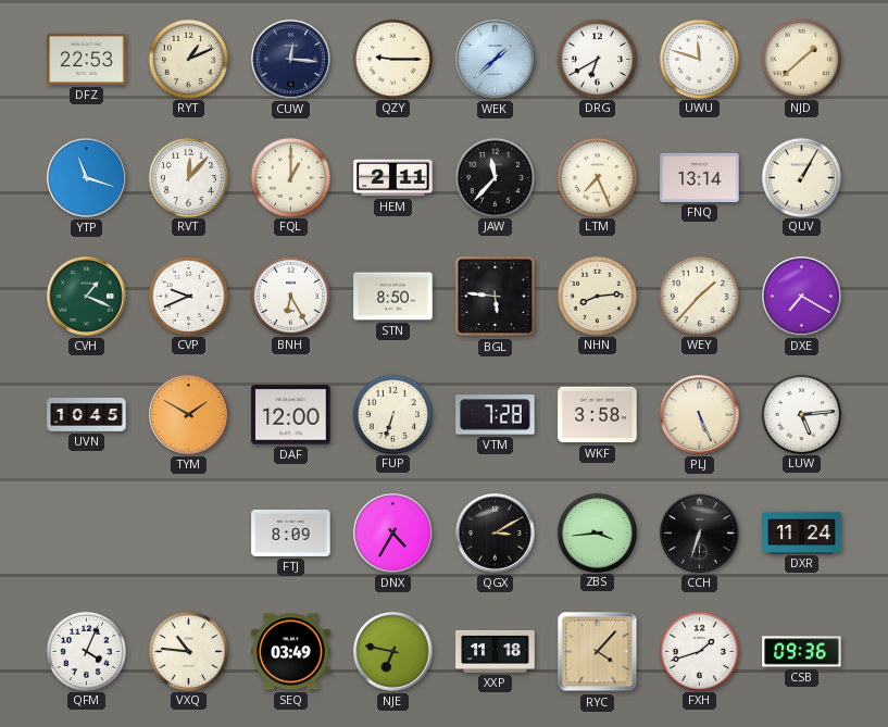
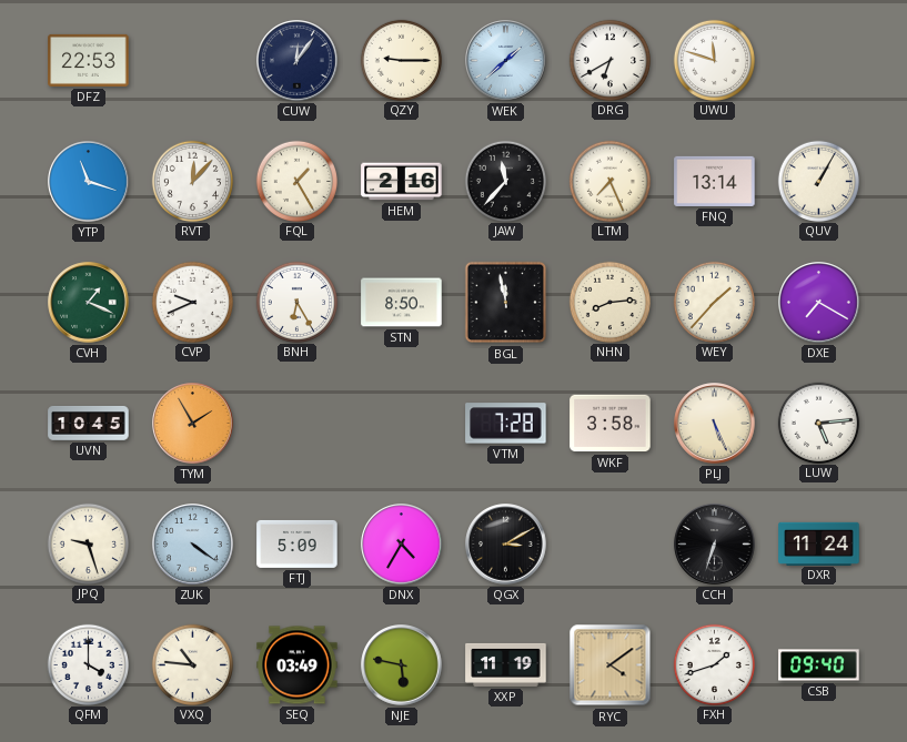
RYT: 1:11 -> none (188, 59)
CUW: 12:16 -> 12:06 (298, 61)
NJD: 1:38 -> none (801, 59)
FQL: 1:00 -> 1:25 (296, 181)
HEM: 2:11 -> 2:16 (402, 182)
BGL: 5:46 -> 11:58 (506, 303)
TYM: 1:50 -> 1:55 (193, 424)
DAF: 12:00 -> none (291, 415)
FUP: 6:33 -> none (392, 414)
JPQ: none -> 9:27 (88, 543)
ZUK: none -> 4:21 (193, 545)
FTJ: 8:09 -> 5:09 (298, 543)
ZBS: 3:44 -> none (597, 532)
QFM: 4:04 -> 4:00 (88, 664)
NJE: 6:47 -> 5:47 (402, 665)
XXP: 11:18 -> 11:19 (506, 664)
RYC: 4:07 -> 4:09 (611, 665)
CSB: 09:36 -> 09:40 (819, 665)
